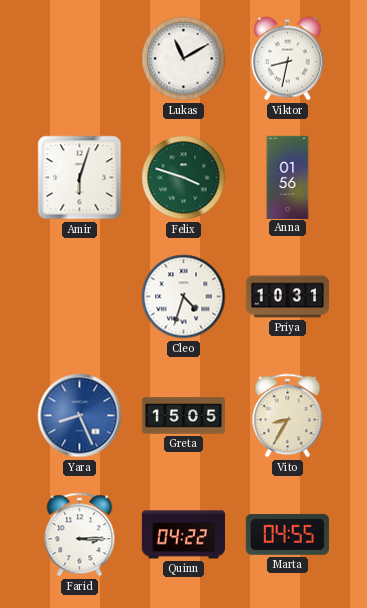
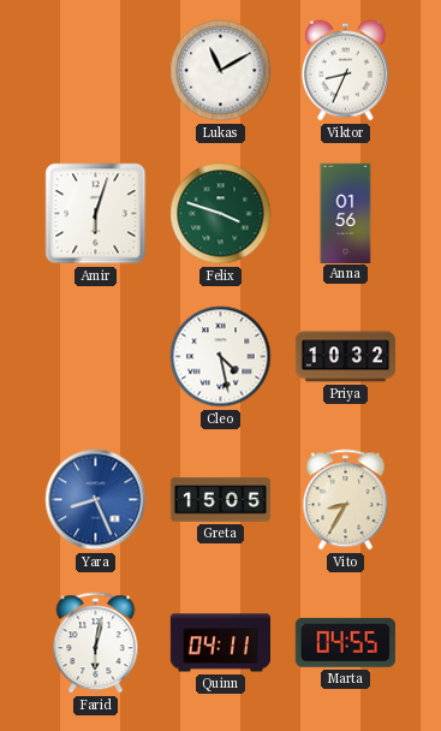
Viktor: 8:32 -> 8:34 (345, 71)
Cleo: 4:33 -> 4:28 (221, 357)
Priya: 10:31 -> 10:32 (345, 357)
Farid: 3:15 -> 6:02 (96, 643)
Quinn: 04:22 -> 04:11 (220, 643)
